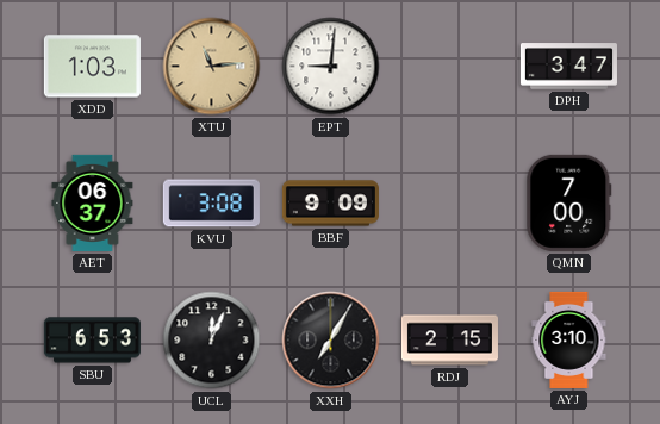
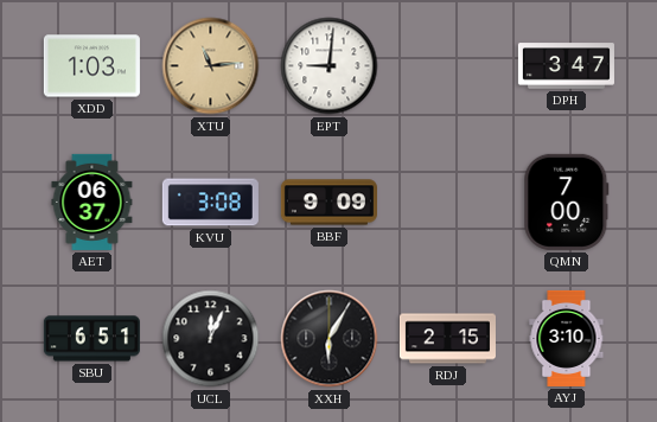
SBU: 6:53 -> 6:51 (91, 339)
XXH: 7:05 -> 6:05 (330, 339)
